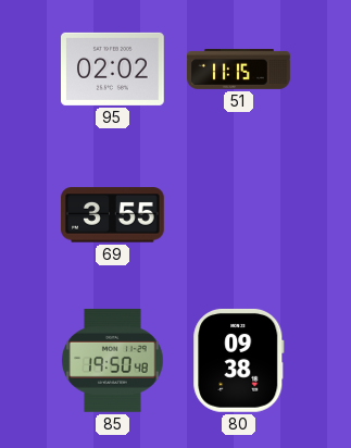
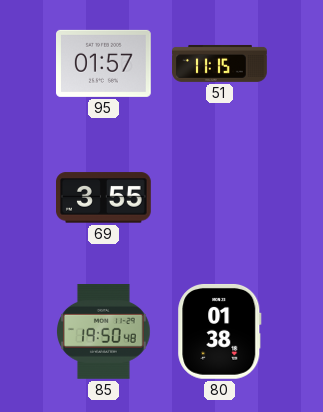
95: 02:02 -> 01:57 (104, 63)
80: 09:38 -> 01:38 (220, 331)
